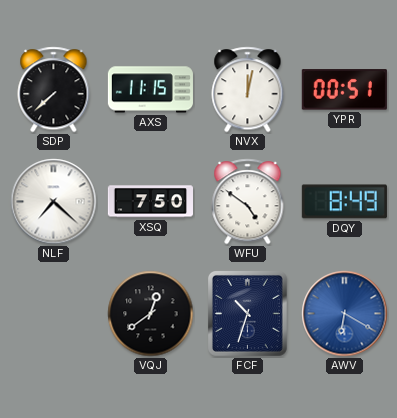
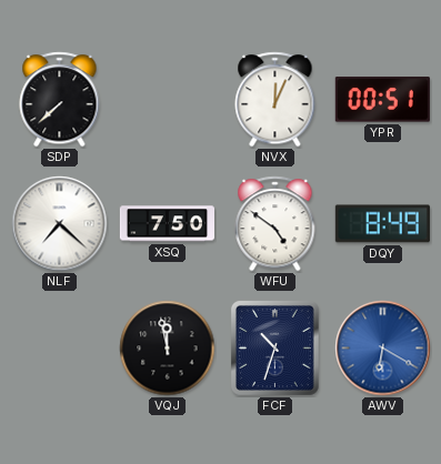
AXS: 11:15 -> none (150, 90)
NVX: 12:02 -> 12:04 (275, 100)
VQJ: 12:39 -> 11:58 (168, 349)
